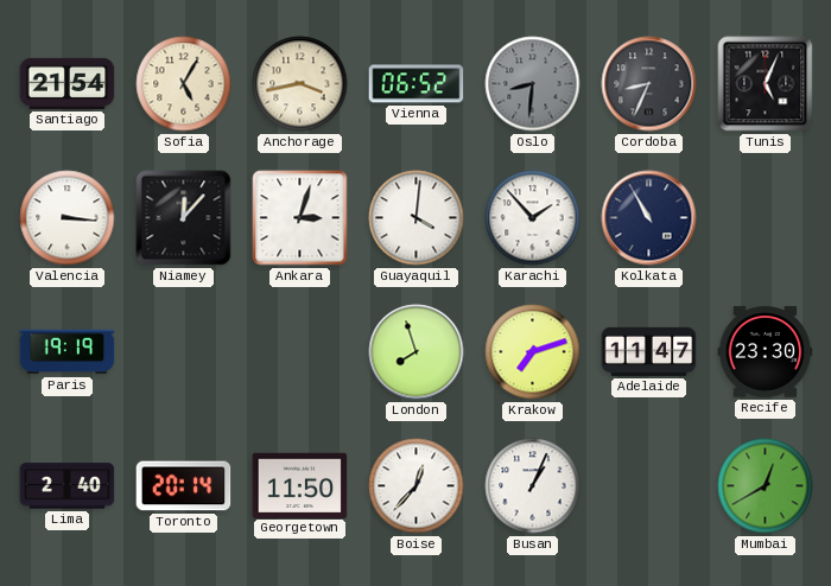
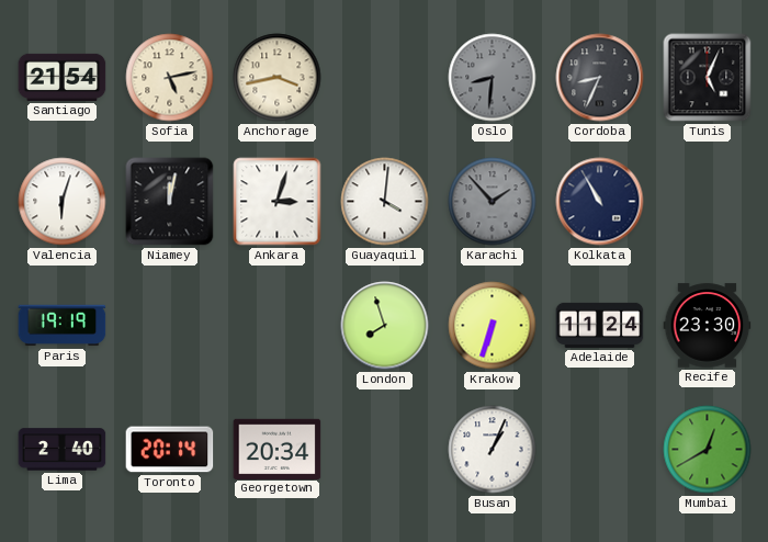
Sofia: 5:05 -> 5:13 (170, 78)
Vienna: 06:52 -> none (417, 84)
Valencia: 3:16 -> 6:03 (63, 202)
Niamey: 12:07 -> 12:02 (170, 202)
Karachi dial: white -> grey (493, 202)
Krakow: 7:12 -> 6:33 (493, 326)
Adelaide: 11:47 -> 11:24 (600, 325)
Georgetown: 11:50 -> 20:34 (278, 449)
Boise: 12:37 -> none (417, 486)
